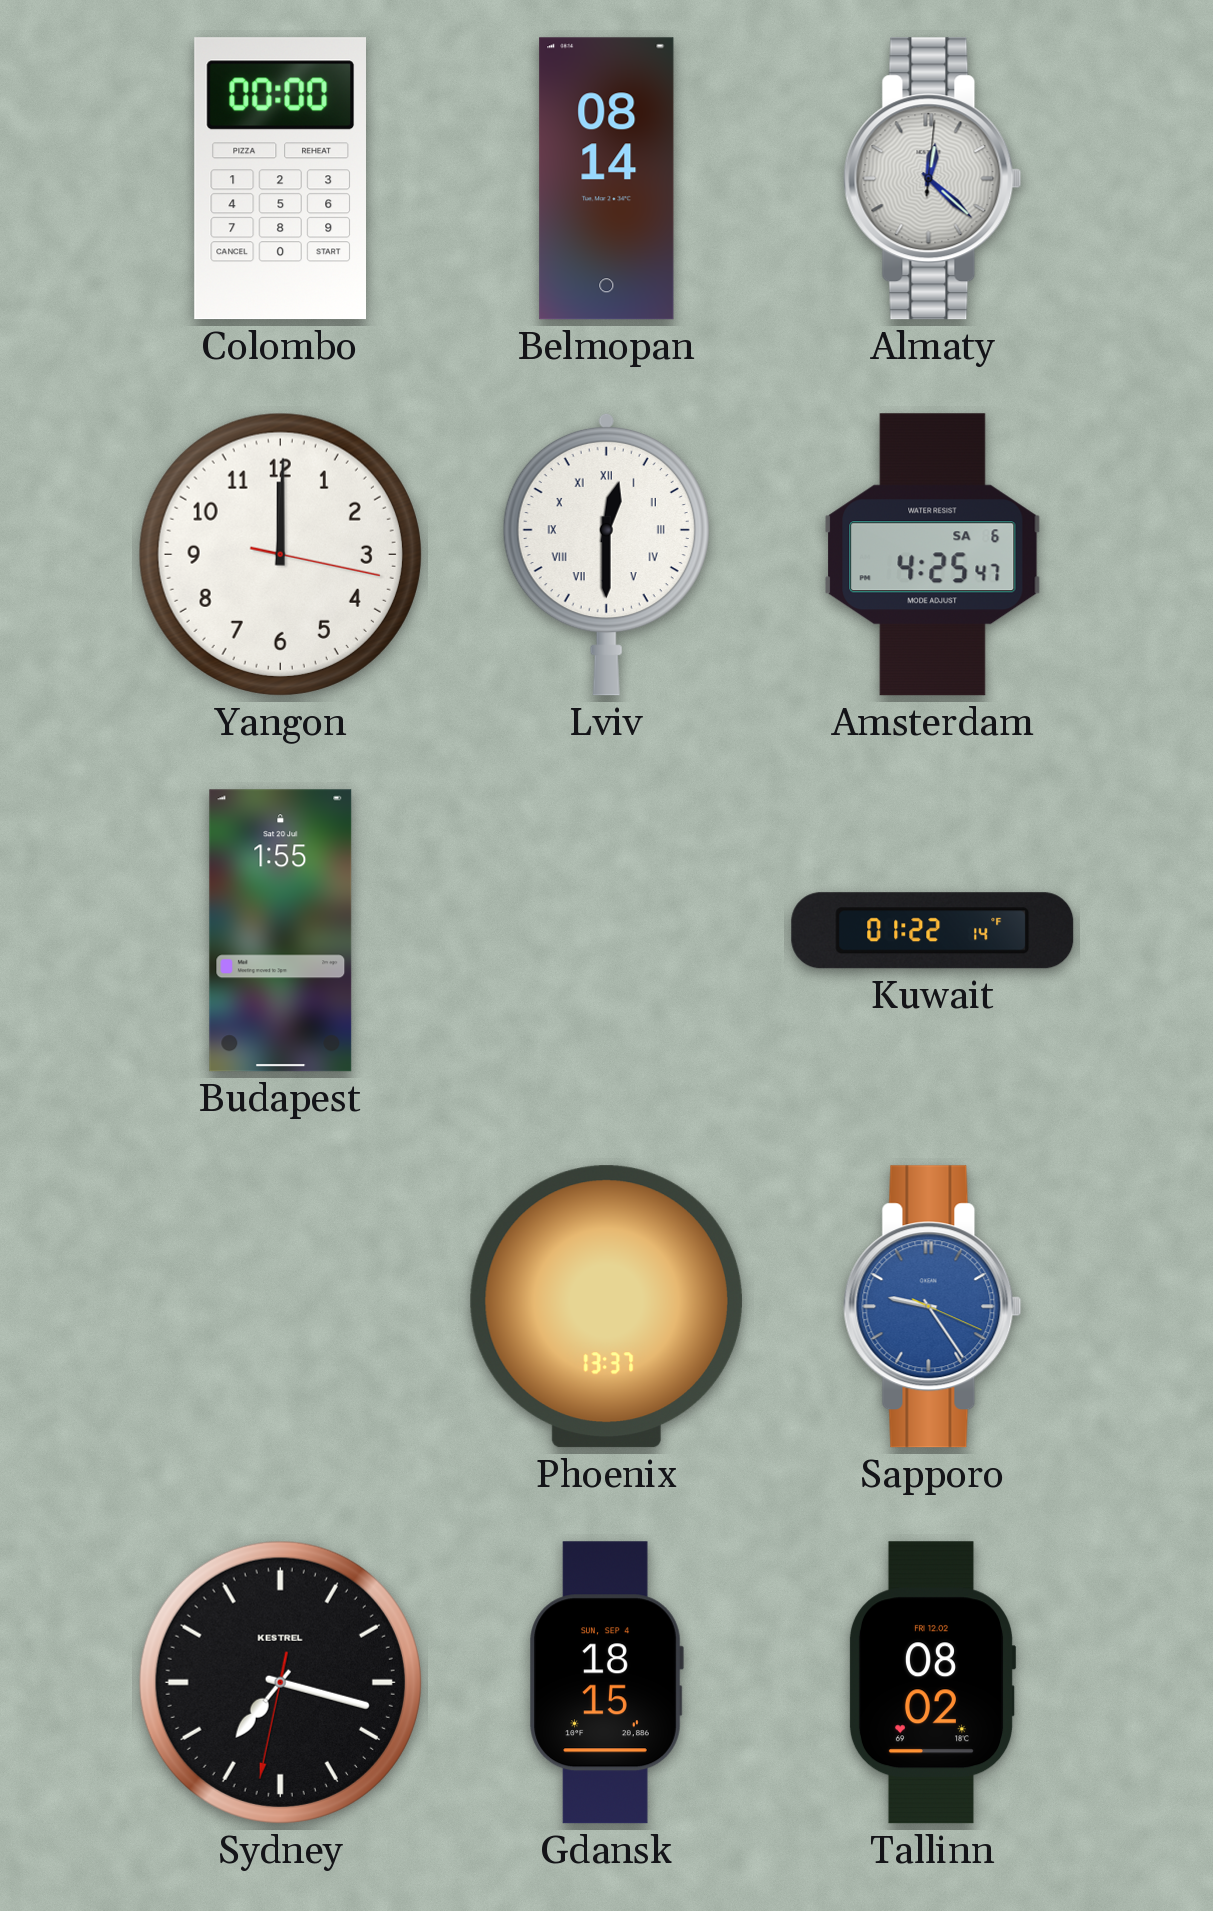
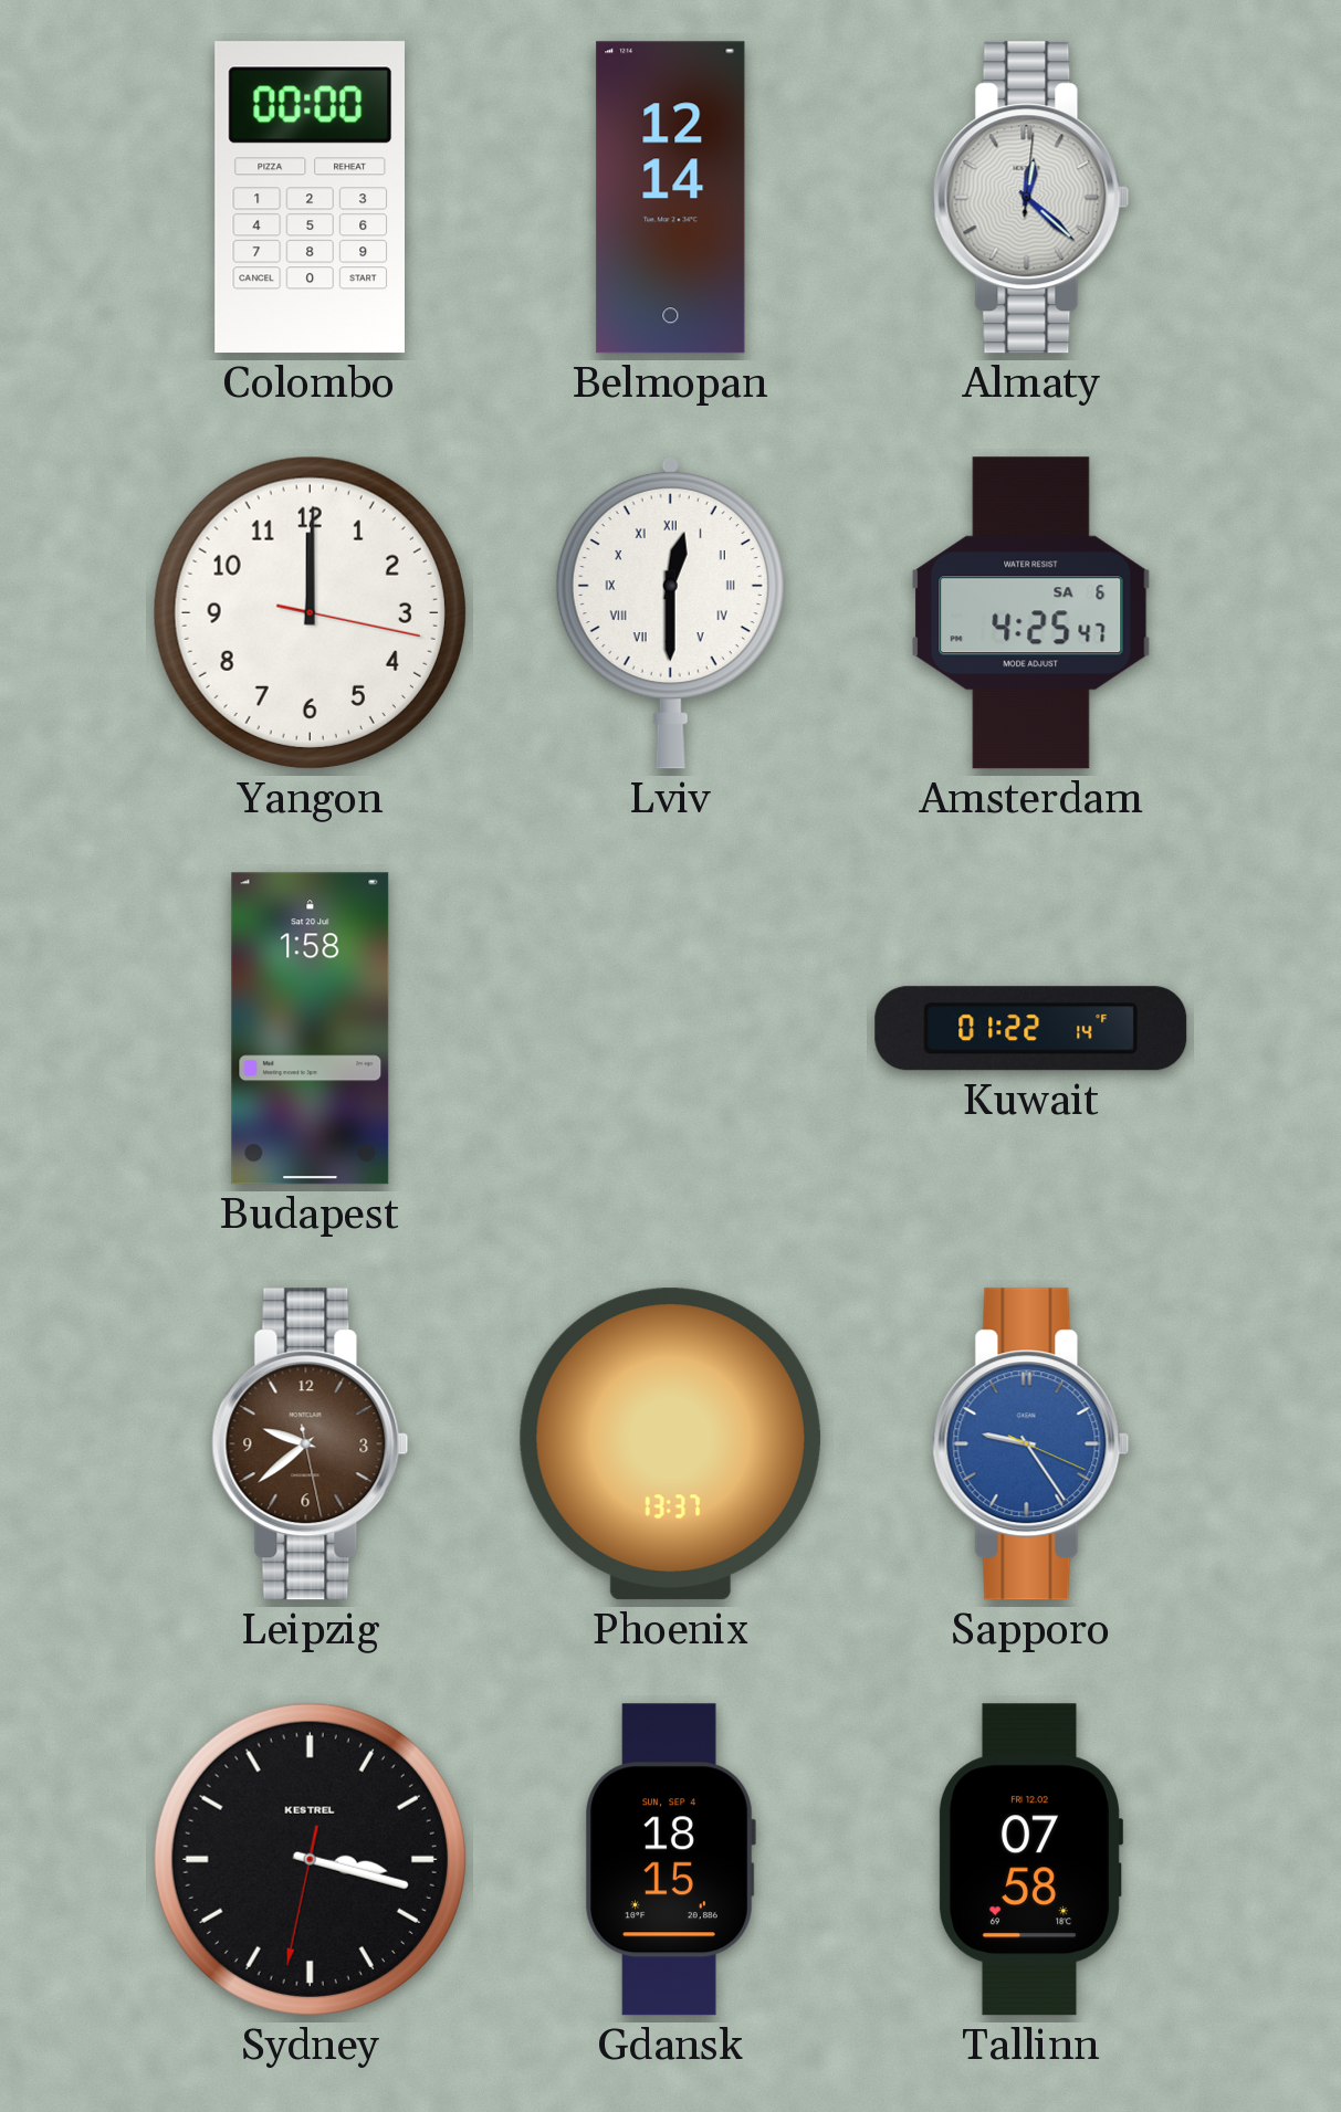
Belmopan: 08:14 -> 12:14 (671, 198)
Budapest: 1:55 -> 1:58 (311, 1029)
Leipzig: none -> 9:38 (311, 1444)
Sydney: 7:17 -> 3:17 (310, 1859)
Tallinn: 08:02 -> 07:58 (1030, 1860)
